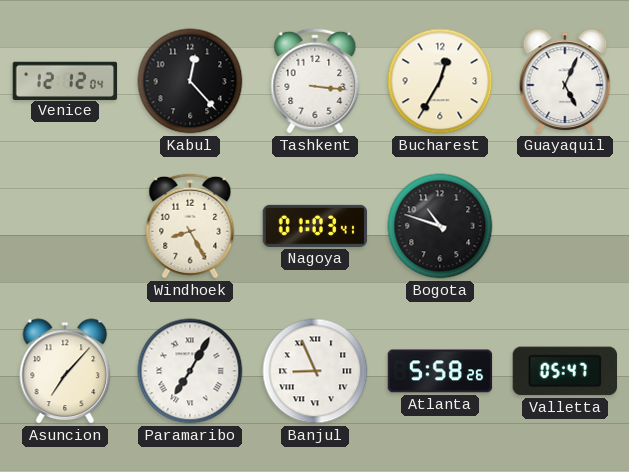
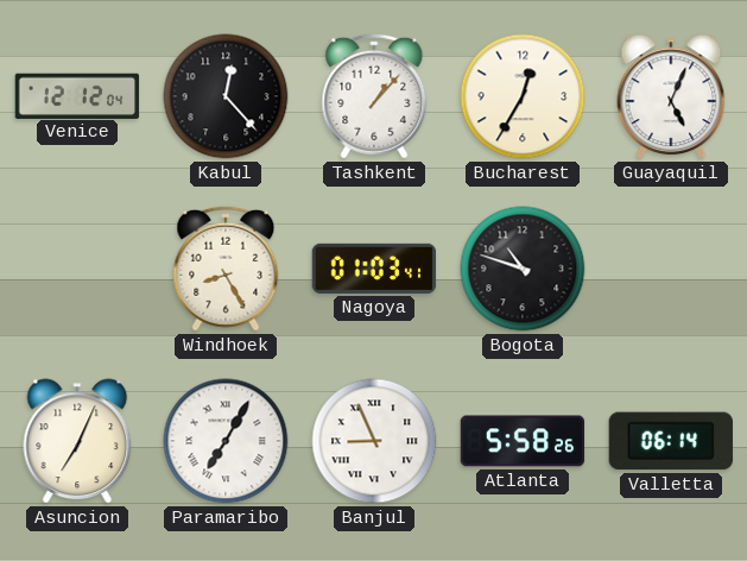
Tashkent: 3:16 -> 1:07 (374, 96)
Asuncion: 7:07 -> 7:04 (77, 441)
Valletta: 05:47 -> 06:14 (670, 441)
